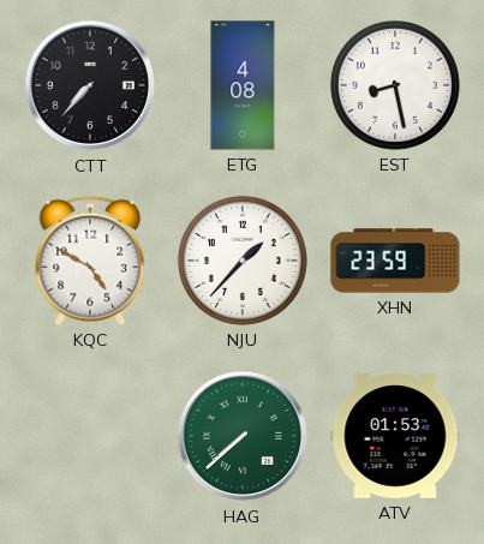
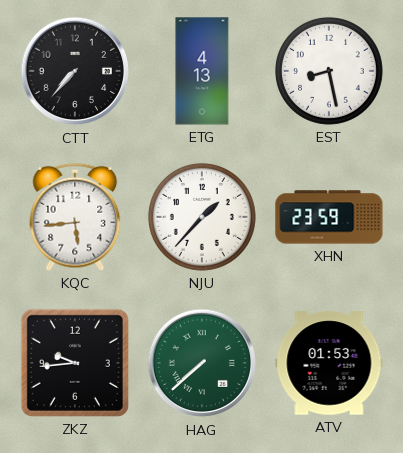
ETG: 4:08 -> 4:13 (202, 71)
KQC: 4:50 -> 5:44 (75, 217)
ZKZ: none -> 9:44 (75, 363)
